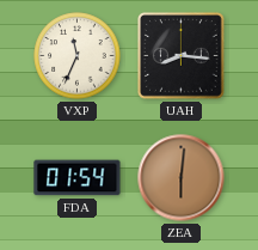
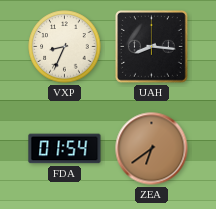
VXP: 11:34 -> 8:34 (65, 47)
ZEA: 6:01 -> 6:39 (152, 149)
